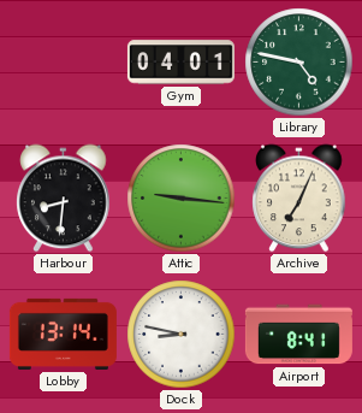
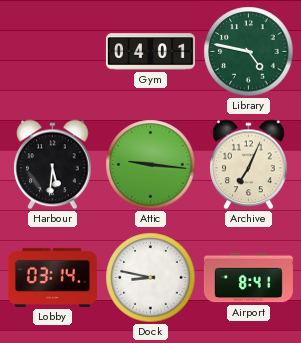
Harbour: 8:31 -> 5:31 (53, 165)
Lobby: 13:14 -> 03:14 (52, 277)
